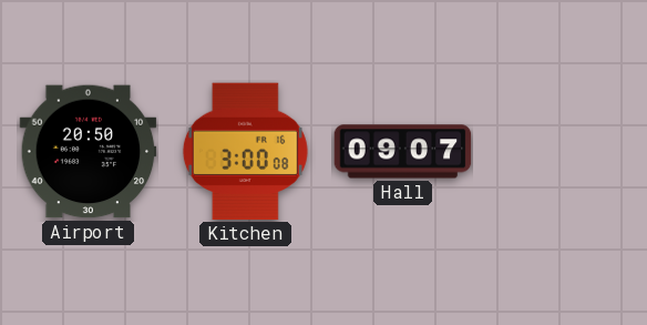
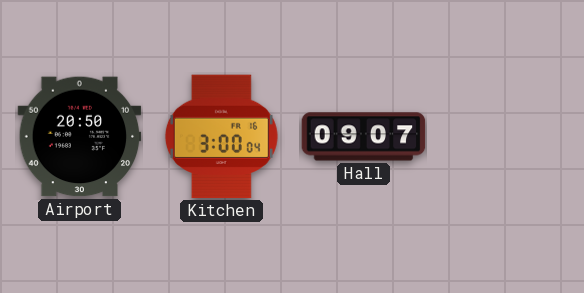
Kitchen: 3:00:08 -> 3:00:04 (221, 137)
